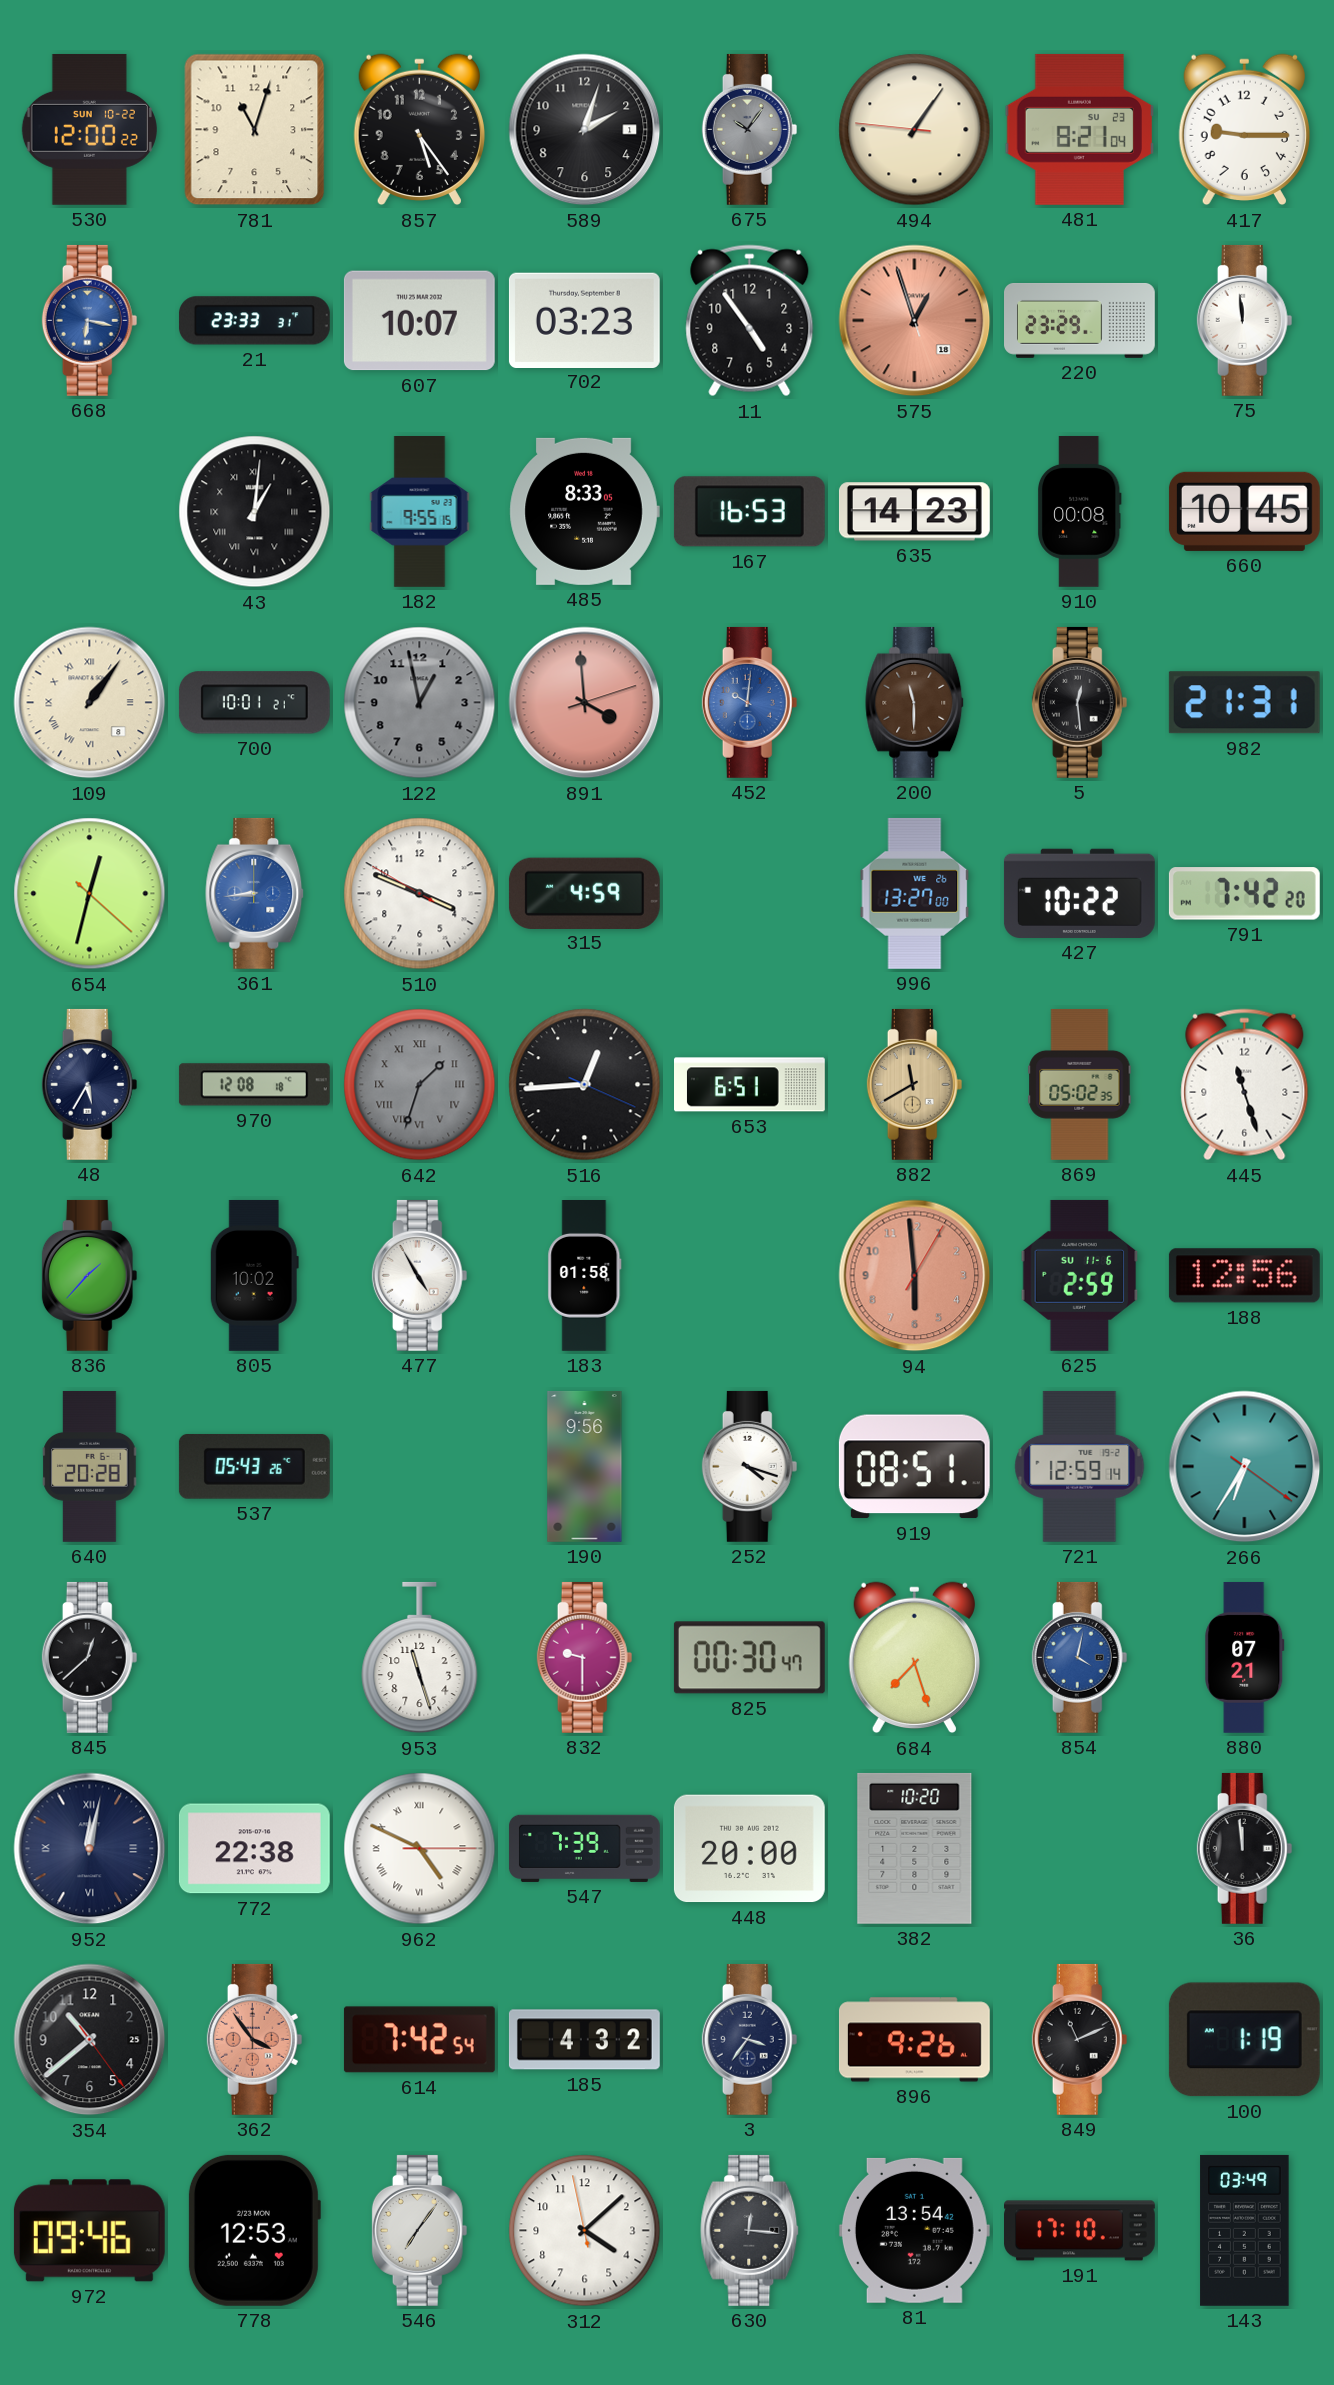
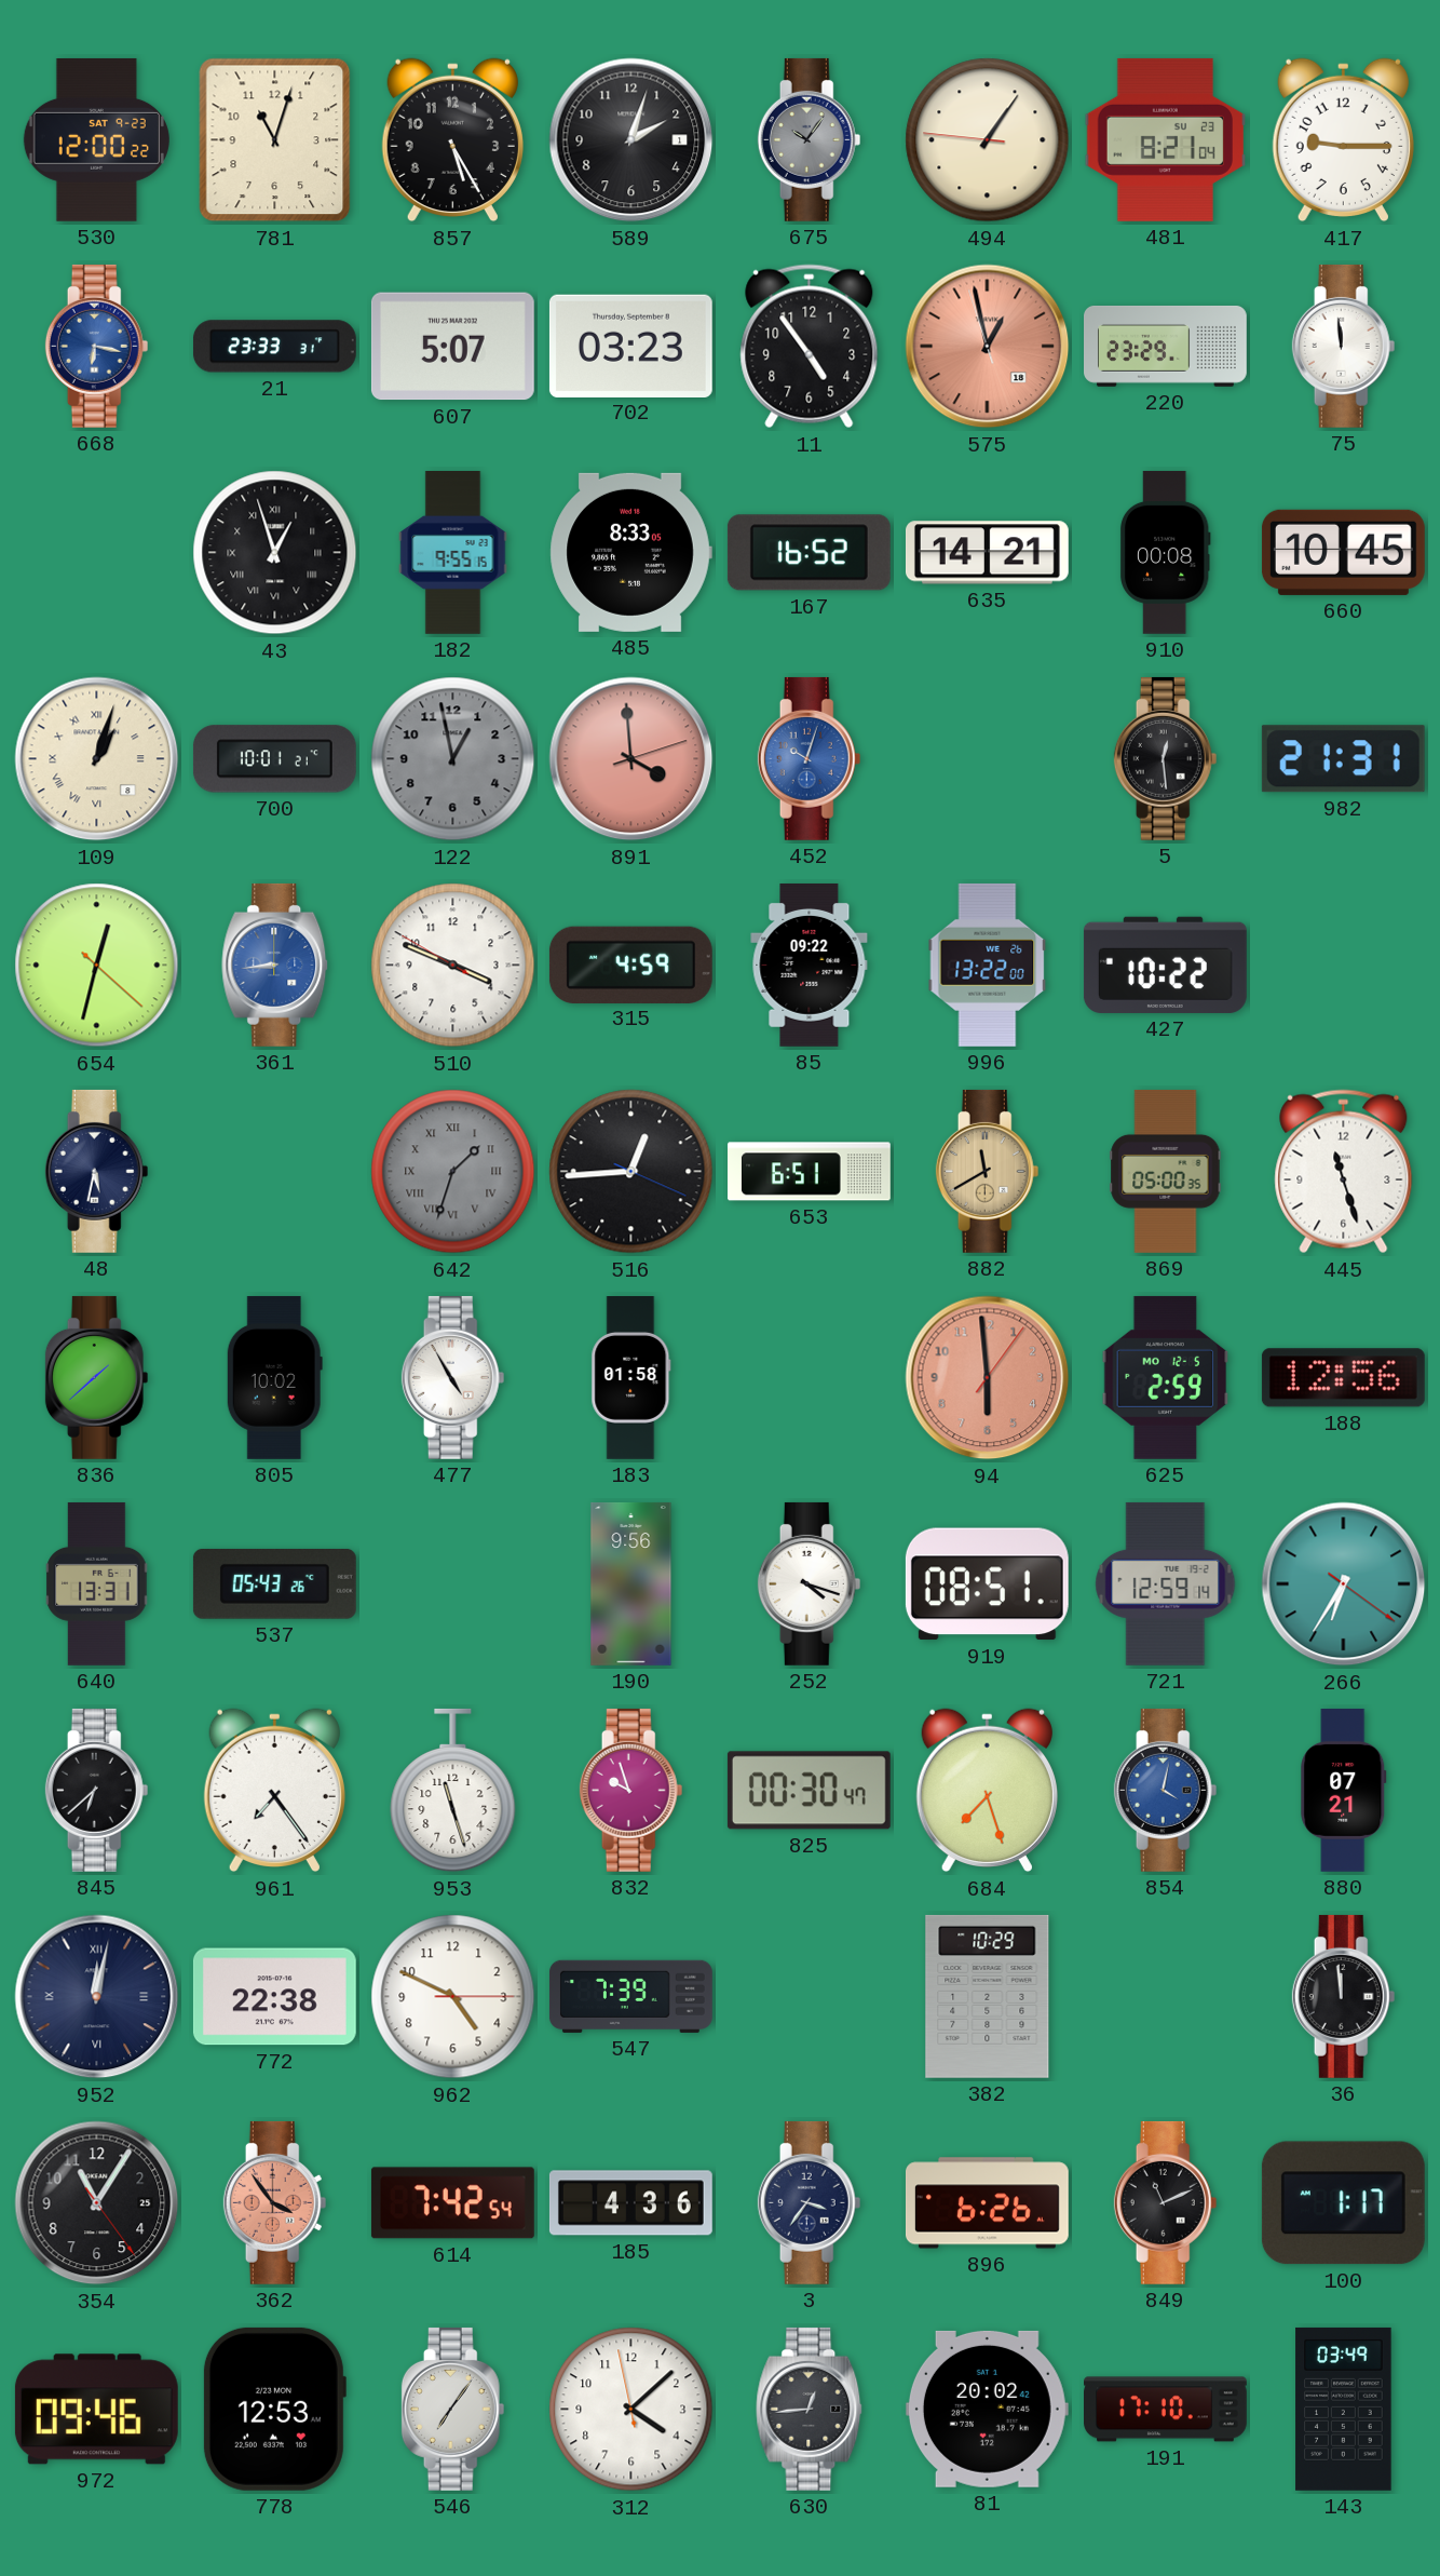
530 date: SUN 10-22 -> SAT 9-23 (96, 139)
857: 5:24 -> 5:25 (452, 140)
607: 10:07 -> 5:07 (452, 347)
575: 12:56 -> 12:57 (988, 347)
43: 1:01 -> 12:57 (275, 553)
167: 16:53 -> 16:52 (809, 553)
635: 14:23 -> 14:21 (987, 553)
109: 1:06 -> 1:03 (97, 759)
452: 10:01 -> 10:03 (810, 758)
200: 11:30 -> none (915, 702)
85: none -> 09:22 (810, 965)
996: 13:27 -> 13:22 (988, 965)
791: 7:42 -> none (1244, 894)
48: 5:35 -> 5:32 (97, 1171)
970: 12:08 -> none (254, 1085)
869: 05:02 -> 05:00 (1166, 1171)
836: 1:37 -> 1:38 (97, 1377)
94: 5:59:05 -> 5:59:06 (988, 1378)
625 date: SU 11-6 -> MO 12-5 (1166, 1377)
640: 20:28 -> 13:31 (97, 1583)
845: 12:38 -> 6:38 (97, 1790)
961: none -> 7:24 (274, 1791)
832: 9:30 -> 9:57 (631, 1790)
962 numerals: Roman -> Arabic (453, 1997)
448: 20:00 -> none (749, 1849)
382: 10:20 -> 10:29 (988, 1996)
354: 10:38 -> 11:05 (97, 2203)
185: 4:32 -> 4:36 (630, 2203)
896: 9:26 -> 6:26 (987, 2203)
100: 1:19 -> 1:17 (1343, 2203)
630: 12:16 -> 12:44 (810, 2409)
81: 13:54 -> 20:02 (987, 2409)
